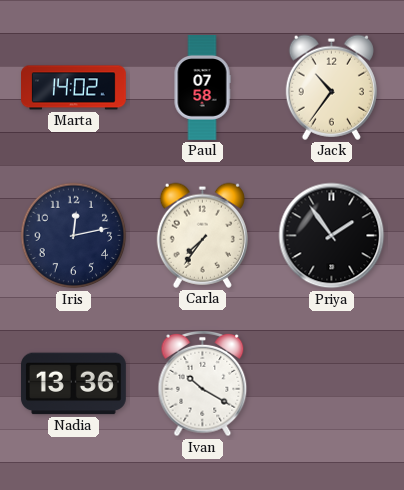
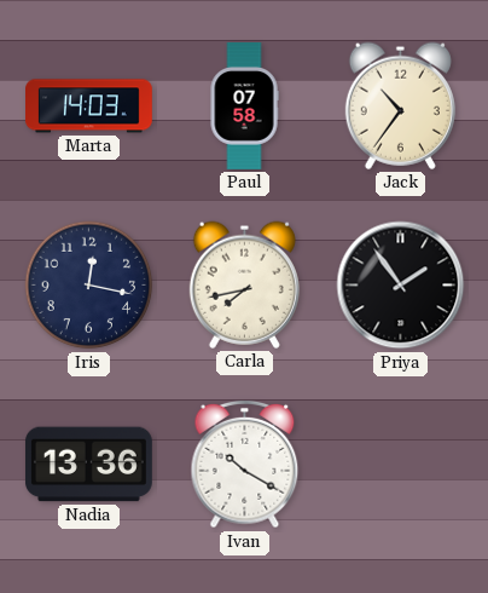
Marta: 14:02 -> 14:03 (89, 106)
Iris: 12:13 -> 12:17 (89, 286)
Carla: 7:36 -> 7:43 (244, 284)
